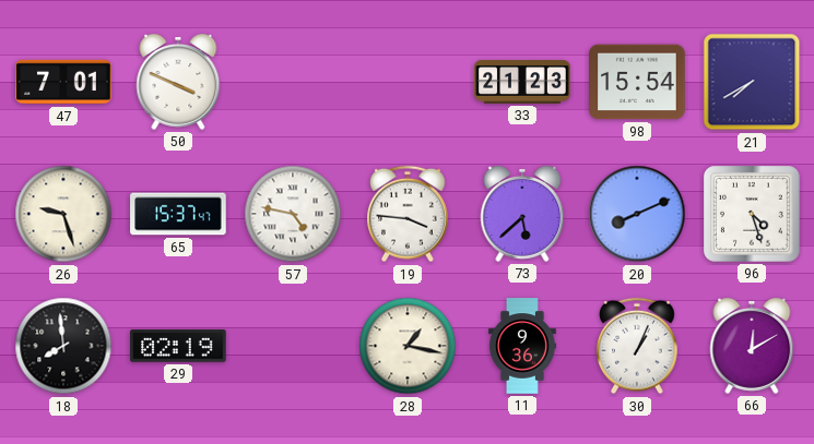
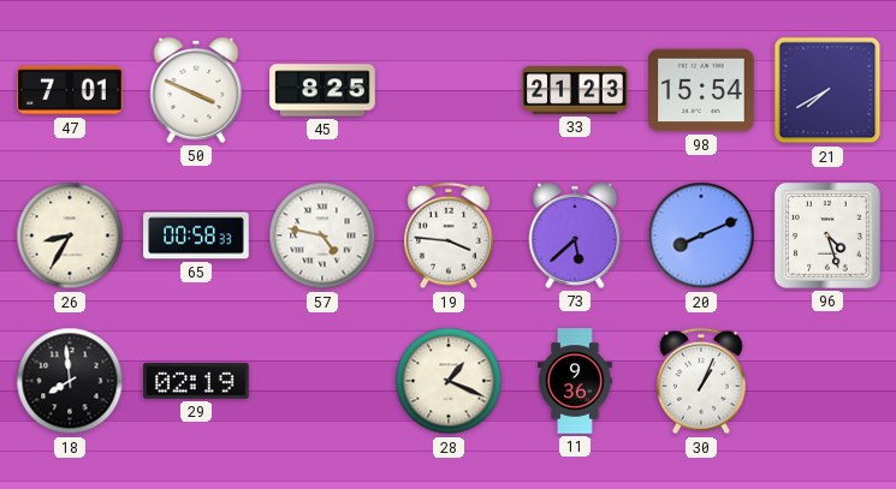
45: none -> 8:25 (322, 90)
26: 9:27 -> 8:35 (70, 235)
65: 15:37 -> 00:58 (196, 235)
28: 1:17 -> 1:19 (449, 381)
66: 12:10 -> none (752, 346)
